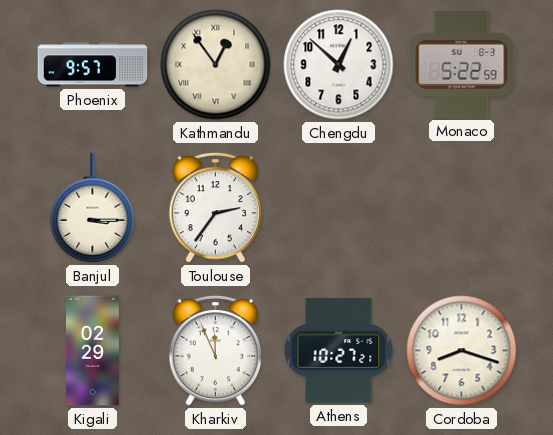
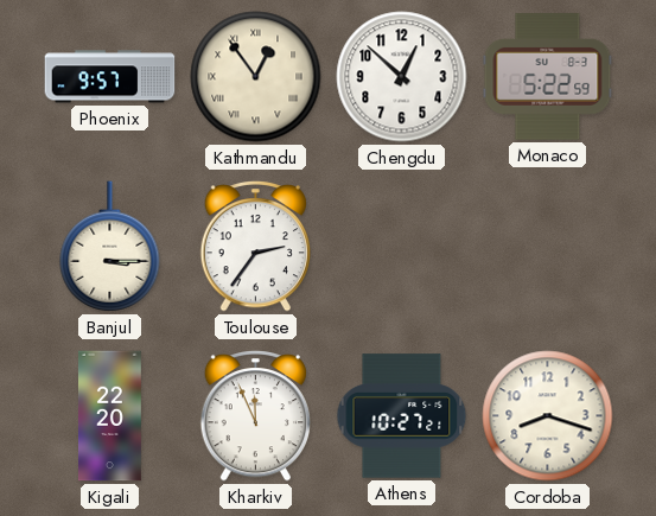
Kigali: 02:29 -> 22:20 (109, 416)
